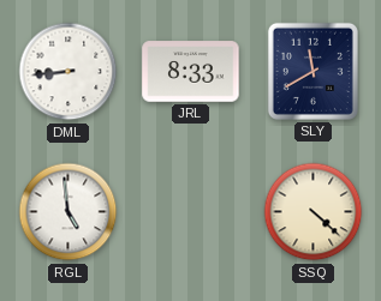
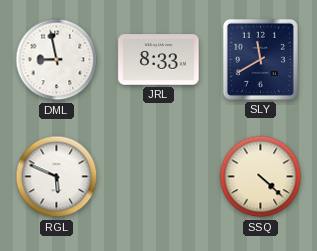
DML: 8:44 -> 8:58 (57, 60)
RGL: 4:59 -> 5:49 (57, 177)
